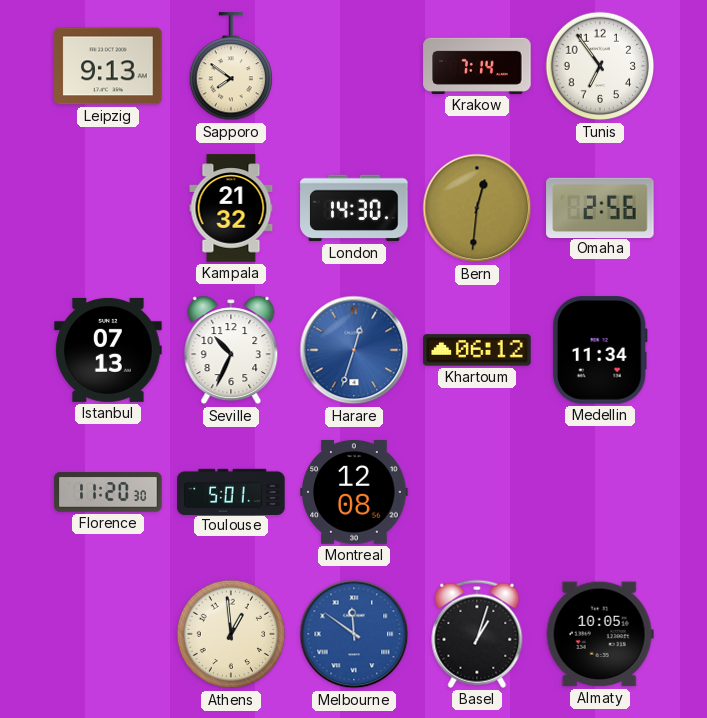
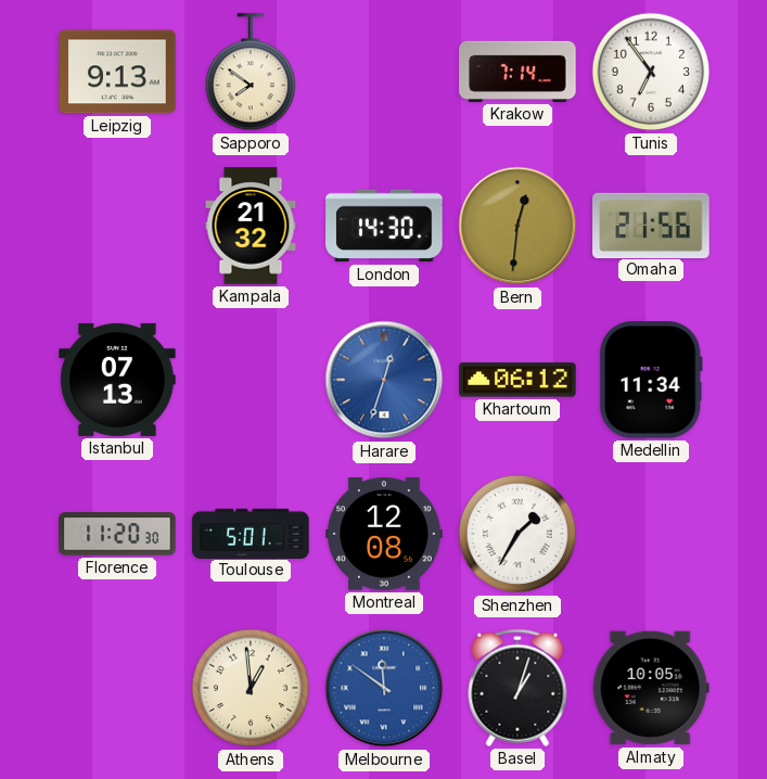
Omaha: 2:56 -> 21:56 (651, 225)
Seville: 10:34 -> none (231, 350)
Shenzhen: none -> 1:35 (517, 534)
